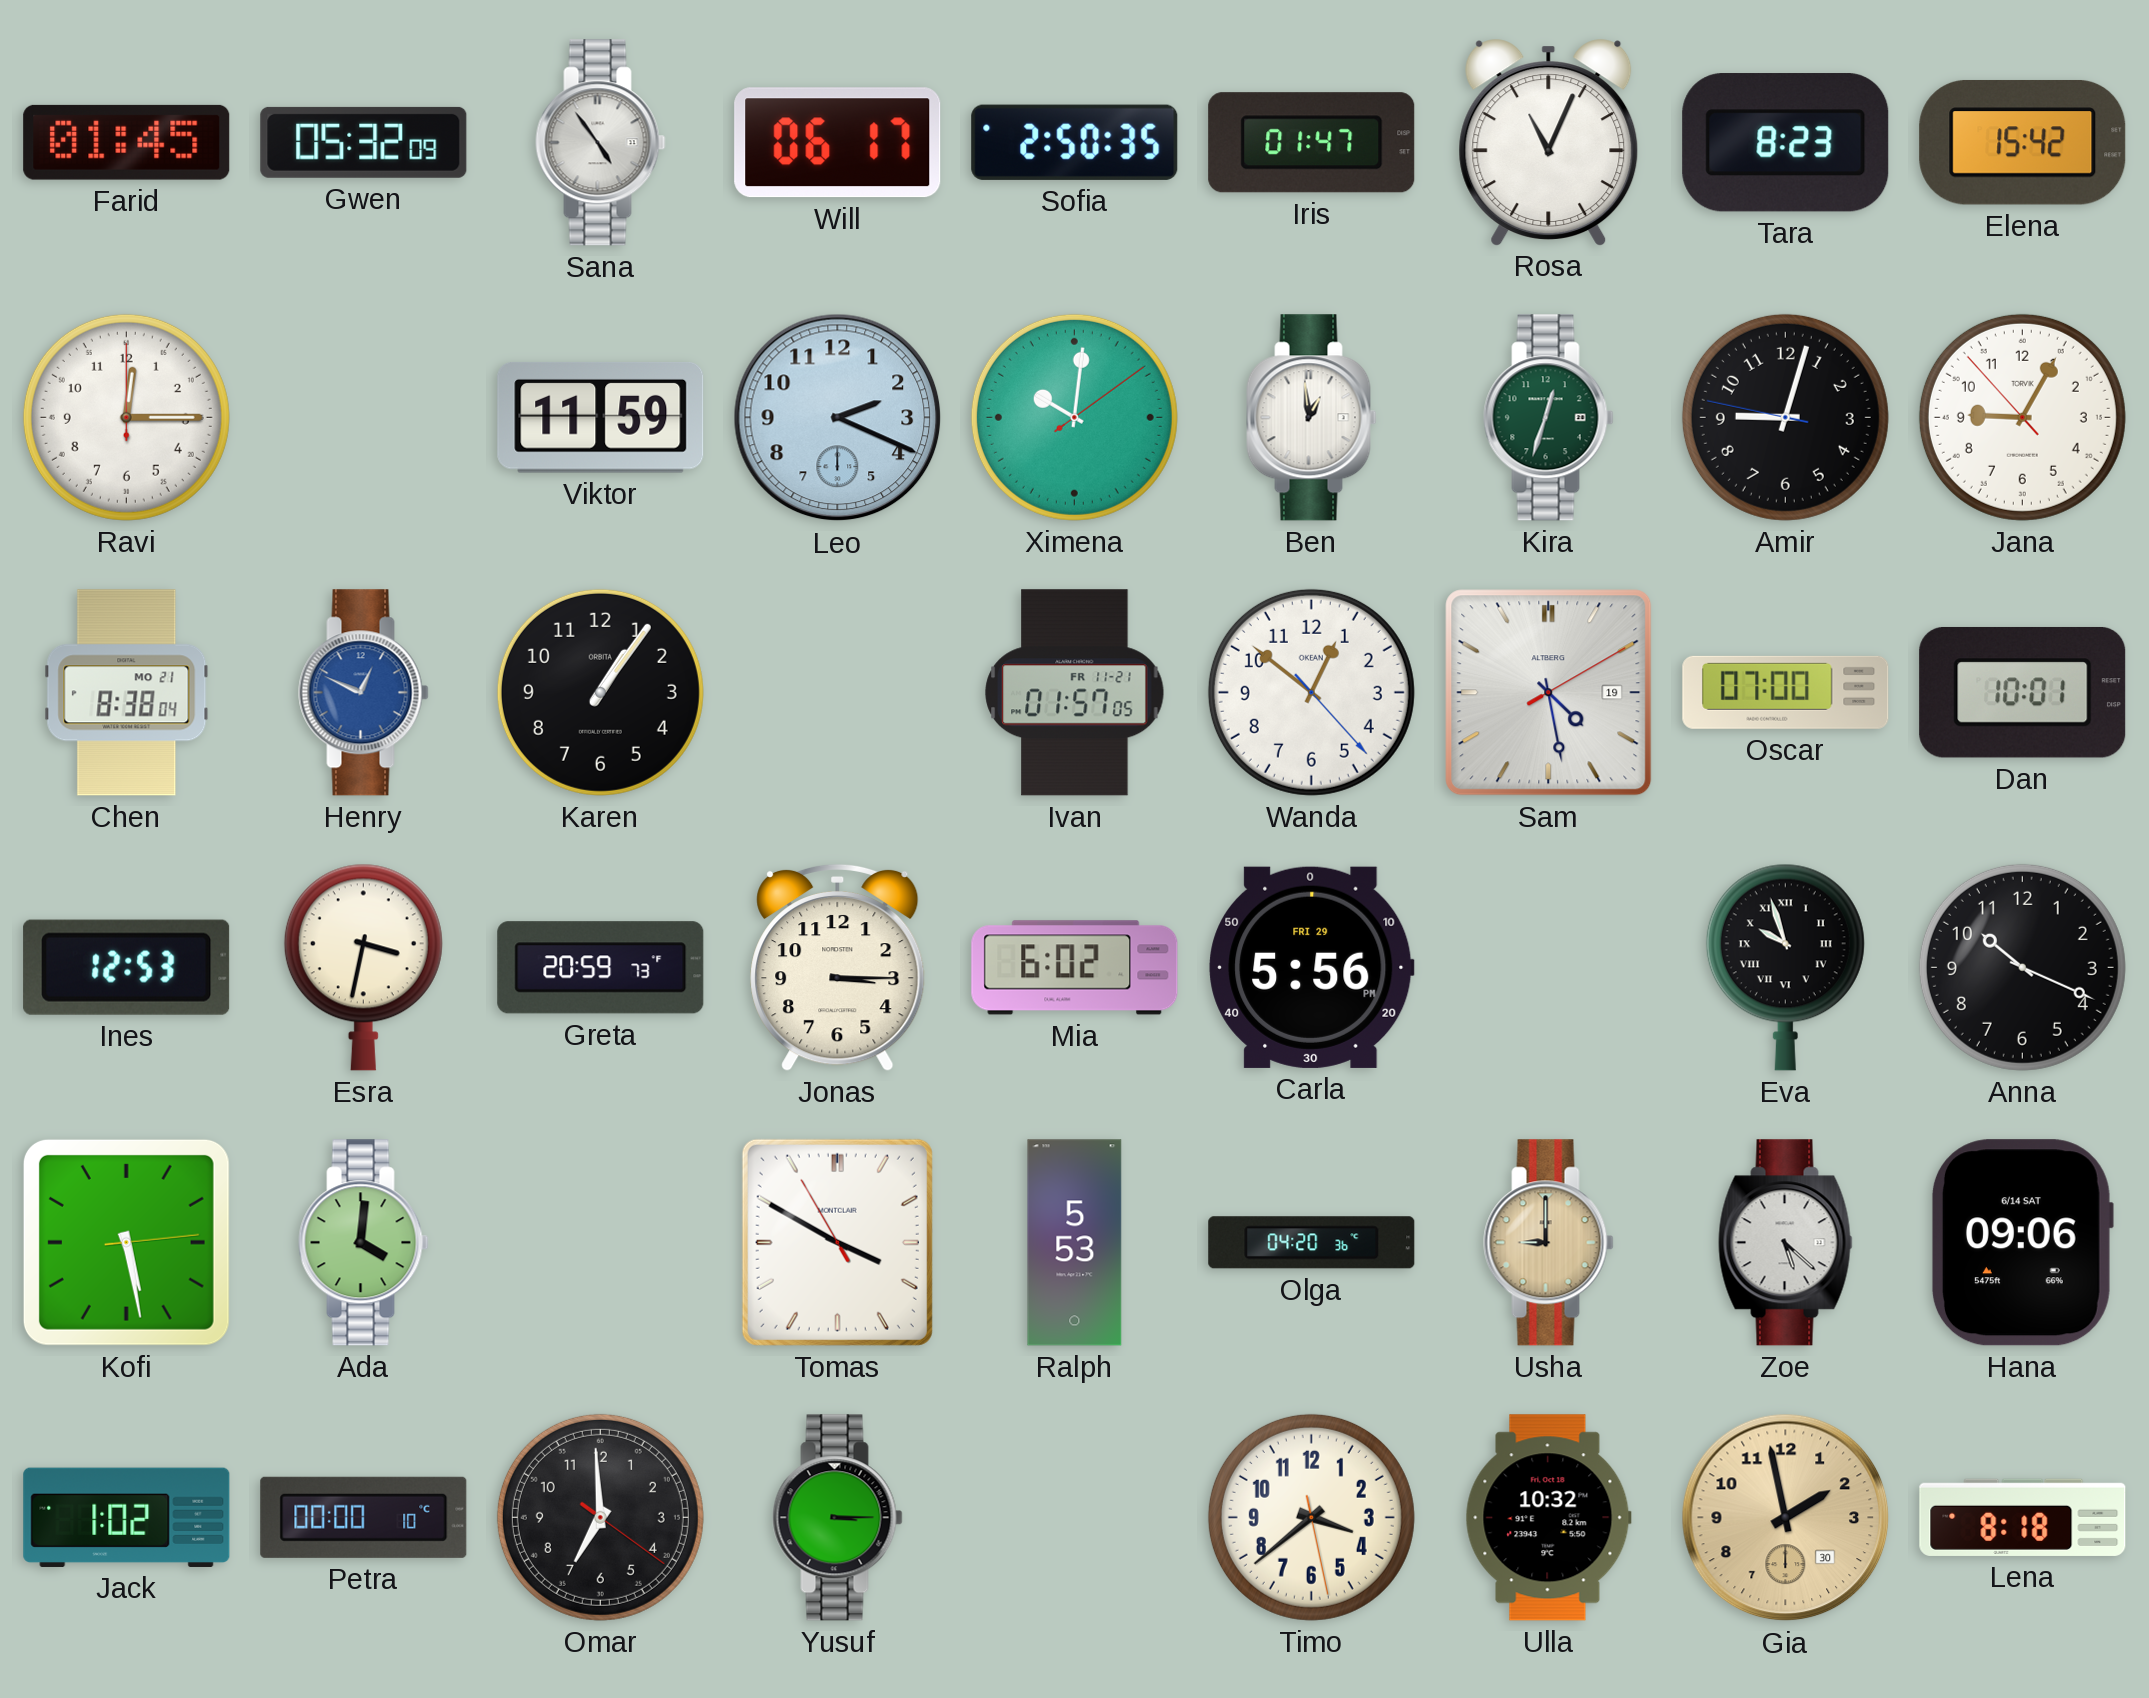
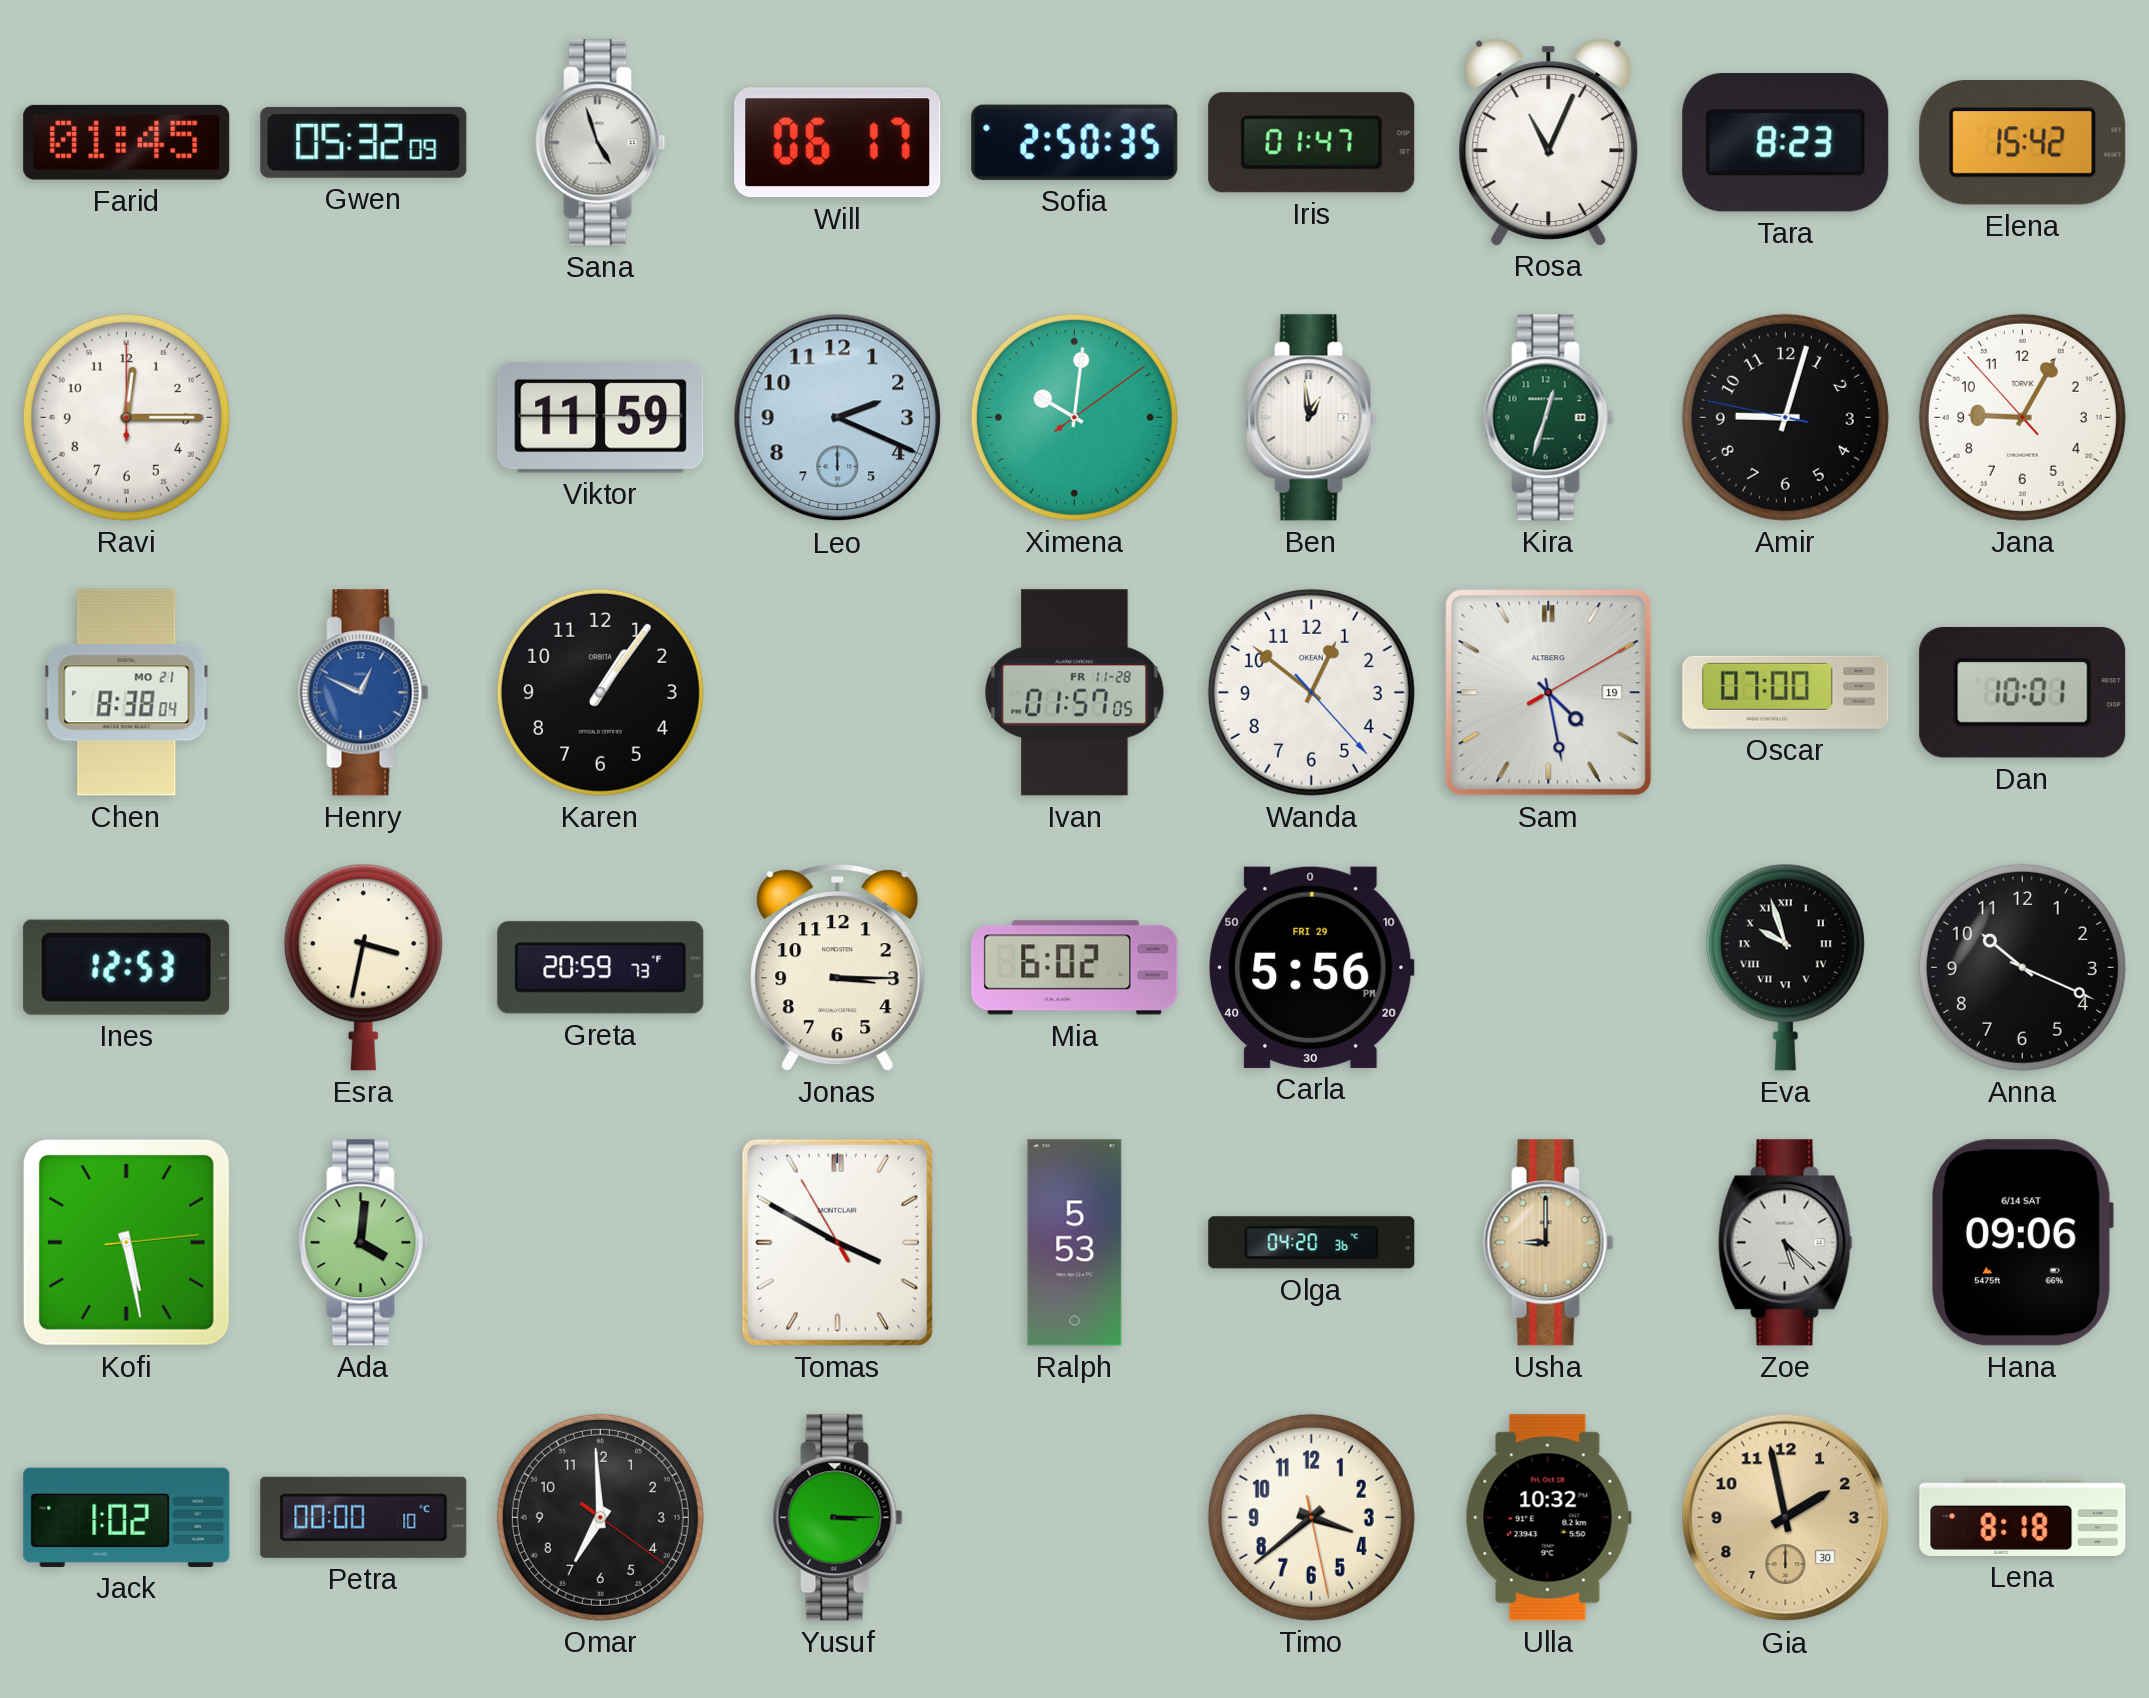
Sana: 4:54 -> 4:57 (601, 143)
Ivan date: FR 11-21 -> FR 11-28 (1075, 693)
